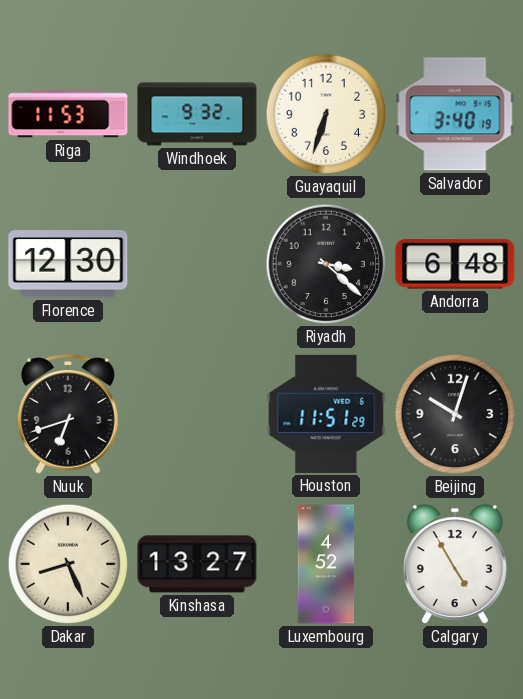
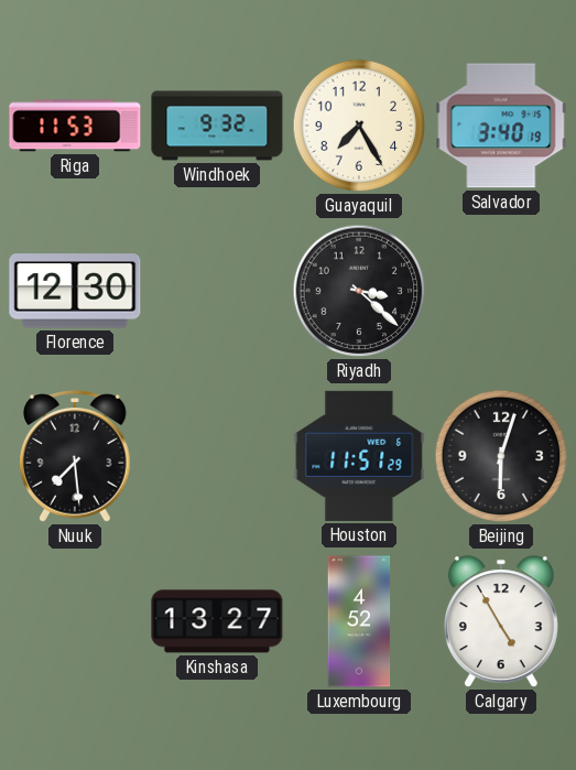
Guayaquil: 6:33 -> 7:25 (359, 126)
Andorra: 6:48 -> none (455, 264)
Nuuk: 6:42 -> 7:29 (75, 456)
Beijing: 10:03 -> 6:03 (501, 456)
Dakar: 8:26 -> none (68, 564)
